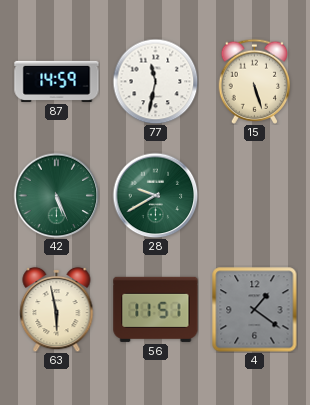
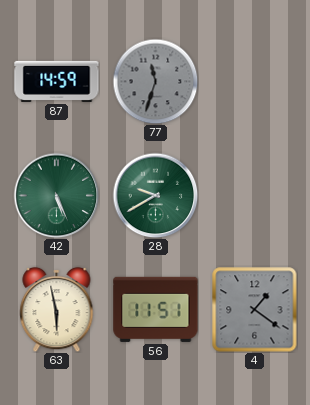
77: 11:32 -> 11:33 (155, 81)
77 dial: white -> grey (155, 81)
15: 5:27 -> none (255, 81)
